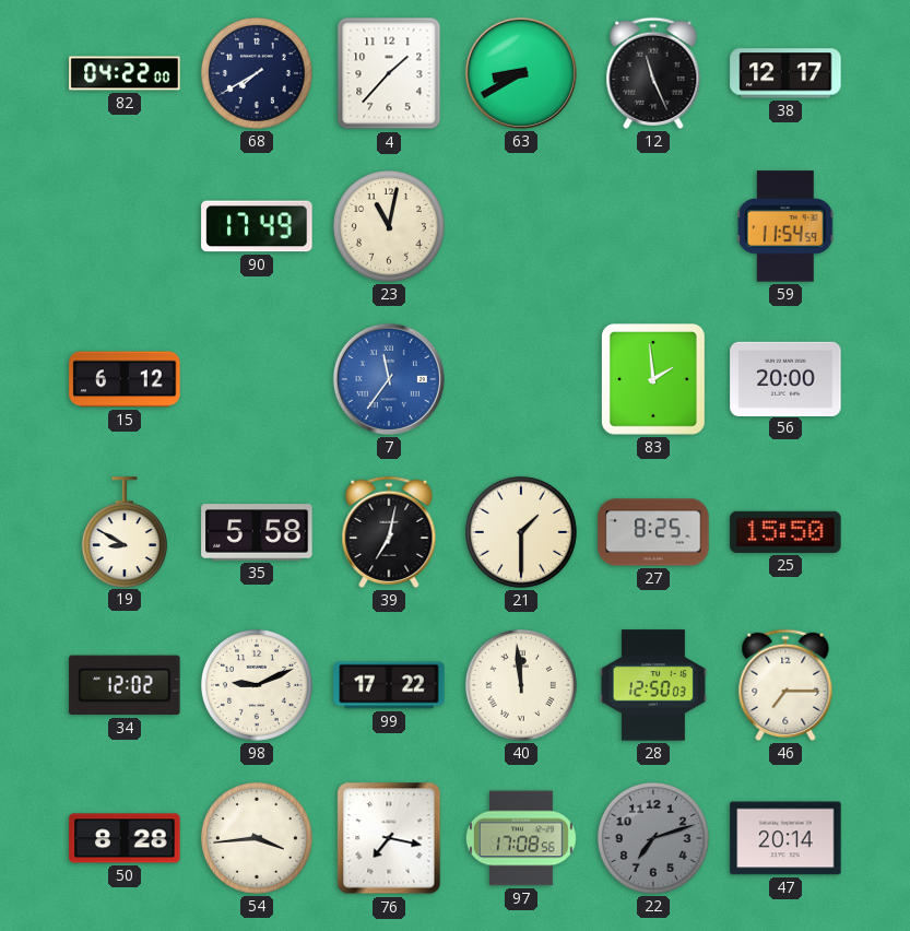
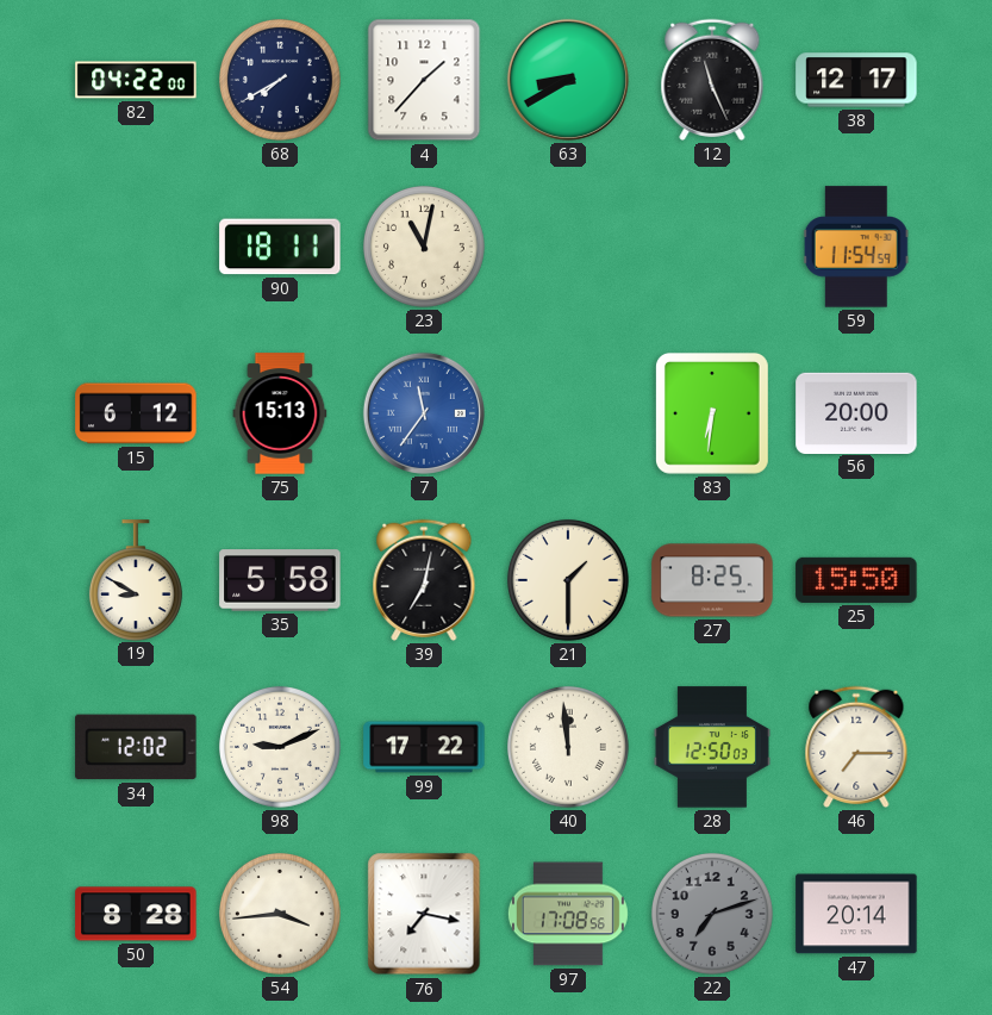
90: 17:49 -> 18:11 (280, 247)
75: none -> 15:13 (280, 413)
83: 1:59 -> 6:31 (712, 413)
